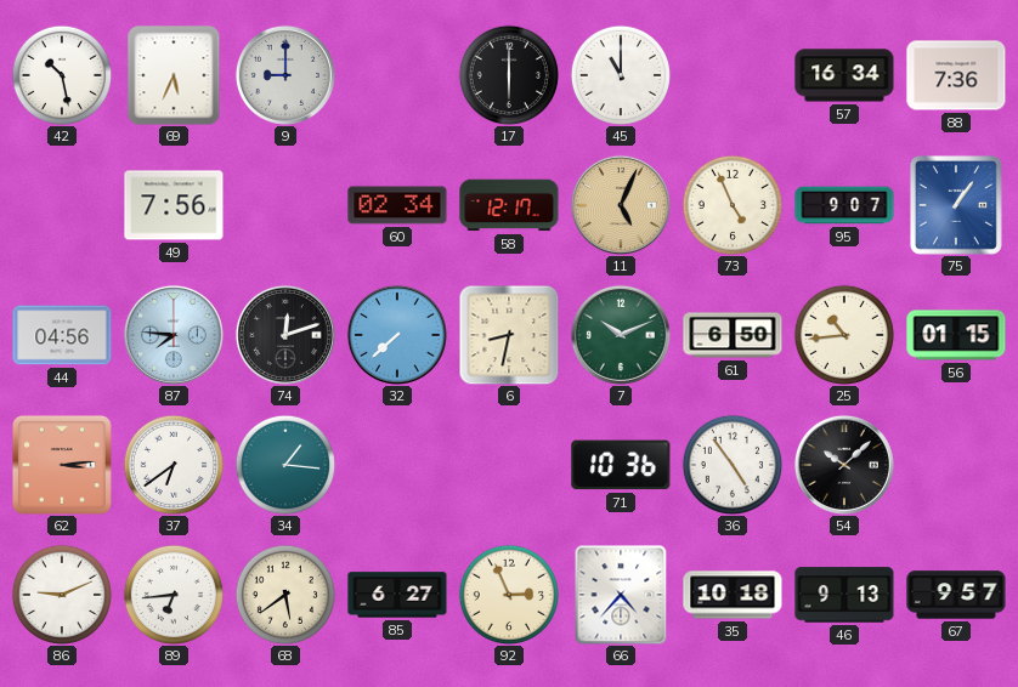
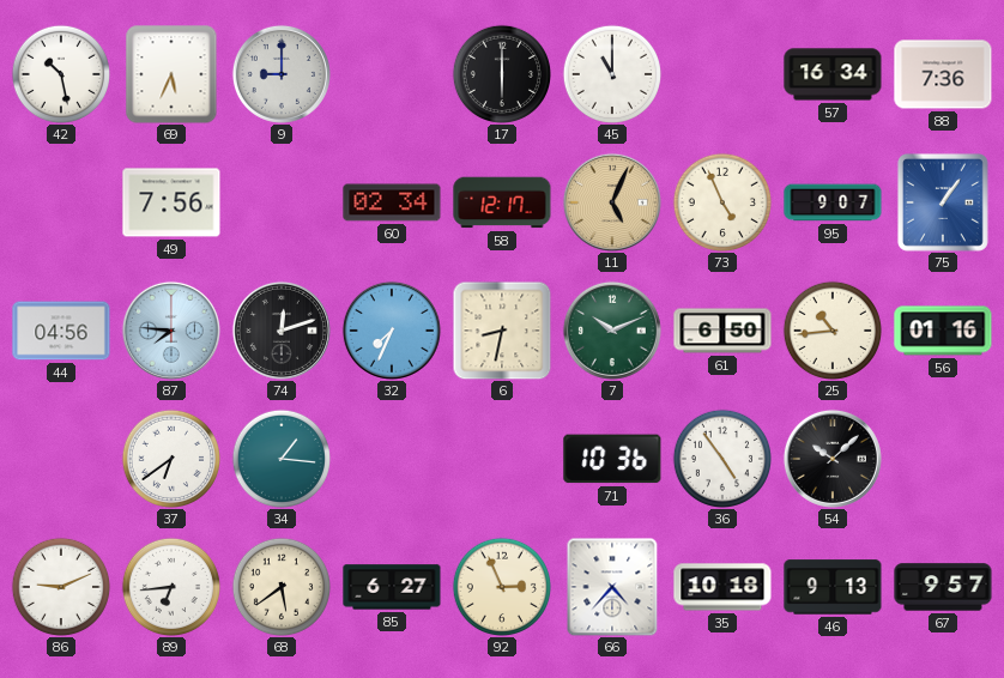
32: 7:38 -> 7:34 (392, 331)
56: 01:15 -> 01:16 (943, 331)
62: 3:14 -> none (62, 465)
